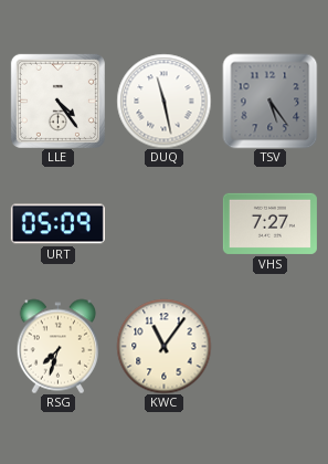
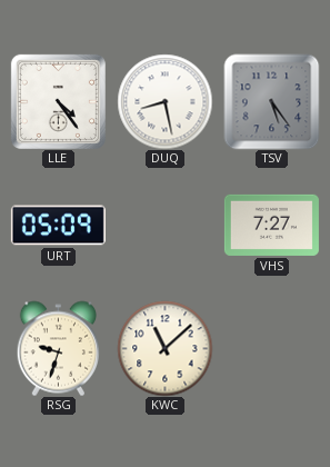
DUQ: 11:28 -> 8:28 (164, 101)
RSG: 7:33 -> 9:33 (58, 348)
KWC: 11:06 -> 11:08 (164, 348)
